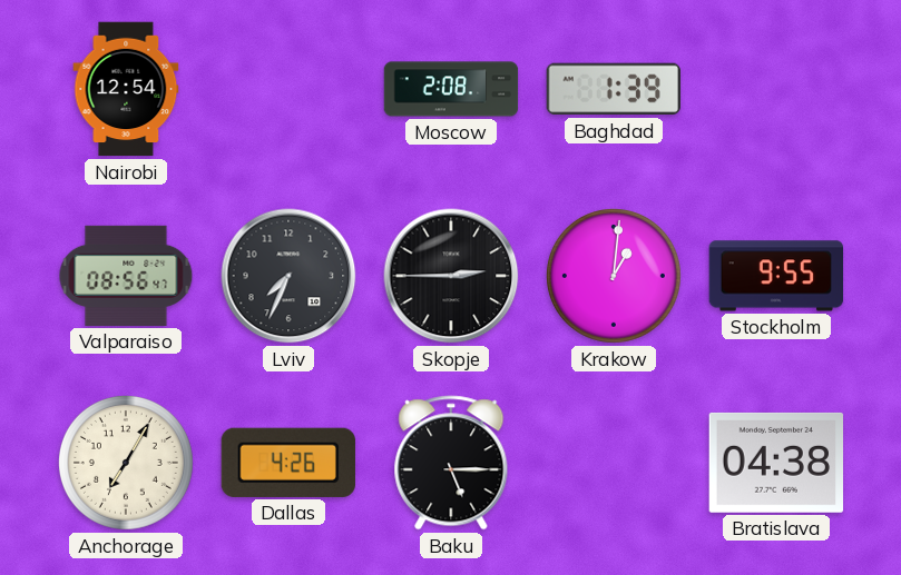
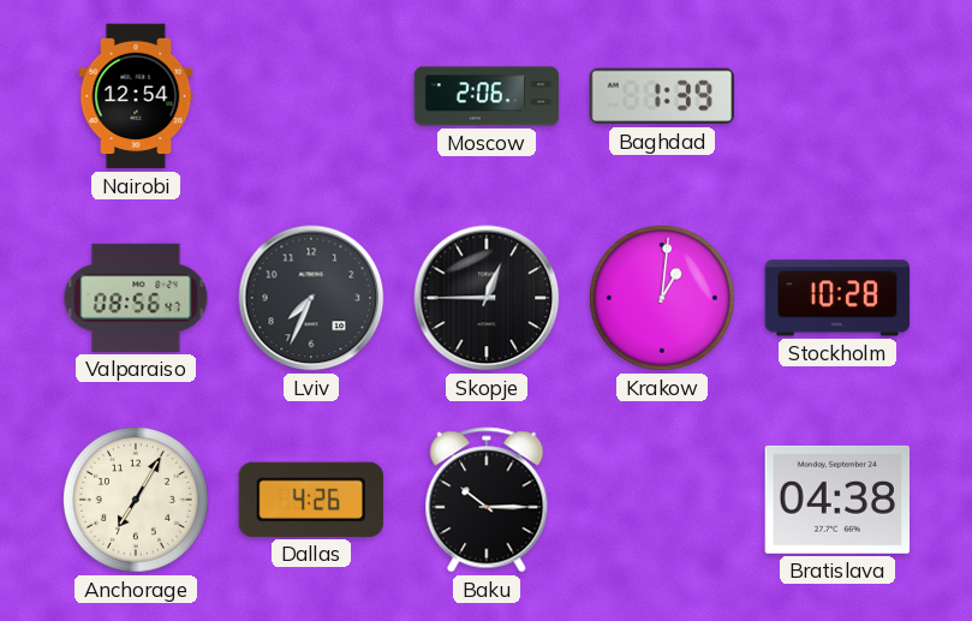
Moscow: 2:08 -> 2:06 (487, 96)
Skopje: 2:45 -> 12:45 (487, 298)
Stockholm: 9:55 -> 10:28 (837, 298)
Baku: 5:15 -> 10:15 (487, 500)
